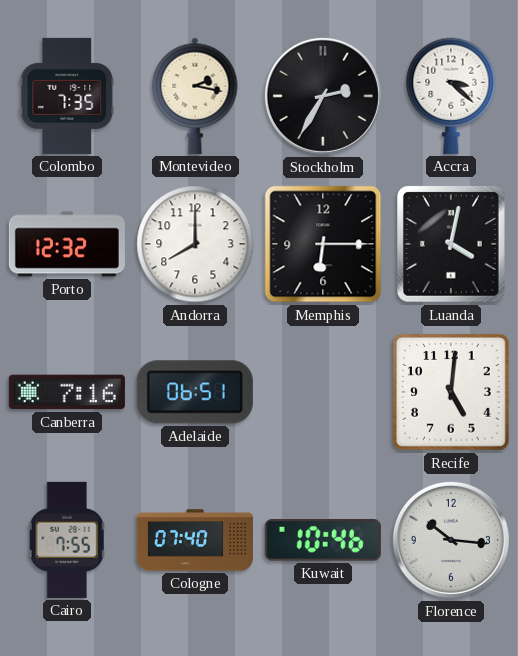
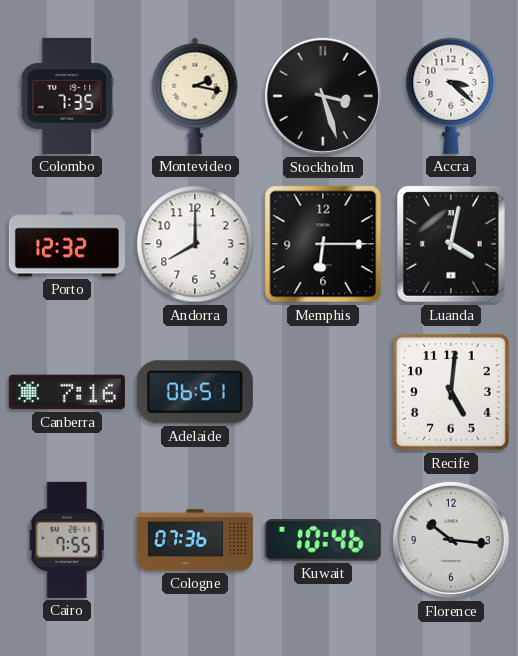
Stockholm: 2:35 -> 3:27 (323, 96)
Cologne: 07:40 -> 07:36 (195, 540)
